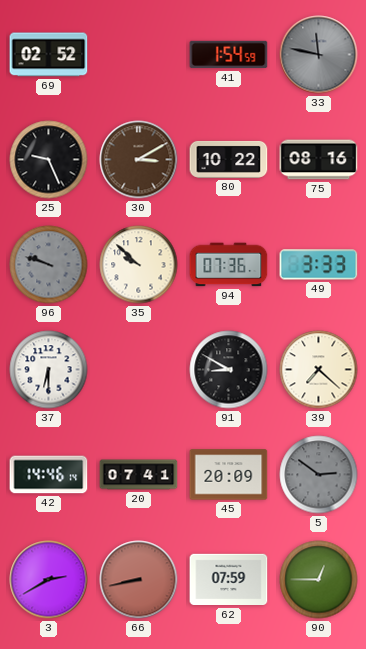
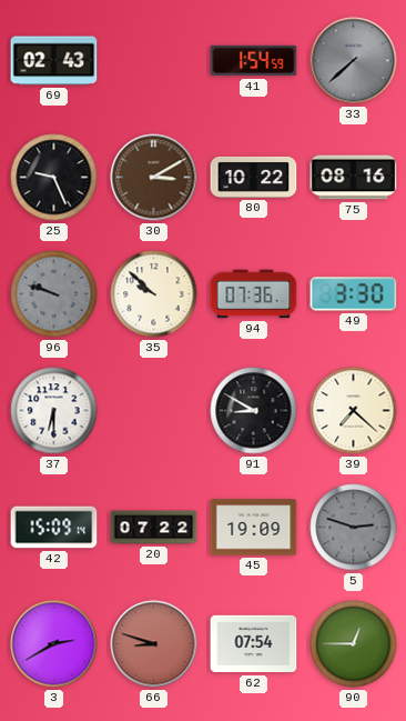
69: 02:52 -> 02:43 (54, 61)
33: 11:47 -> 7:38 (354, 61)
49: 3:33 -> 3:30 (354, 294)
42: 14:46 -> 15:09 (54, 528)
20: 07:41 -> 07:22 (154, 528)
45: 20:09 -> 19:09 (254, 528)
5: 2:51 -> 2:48 (354, 528)
66: 8:43 -> 8:48 (154, 644)
62: 07:59 -> 07:54 (254, 644)
